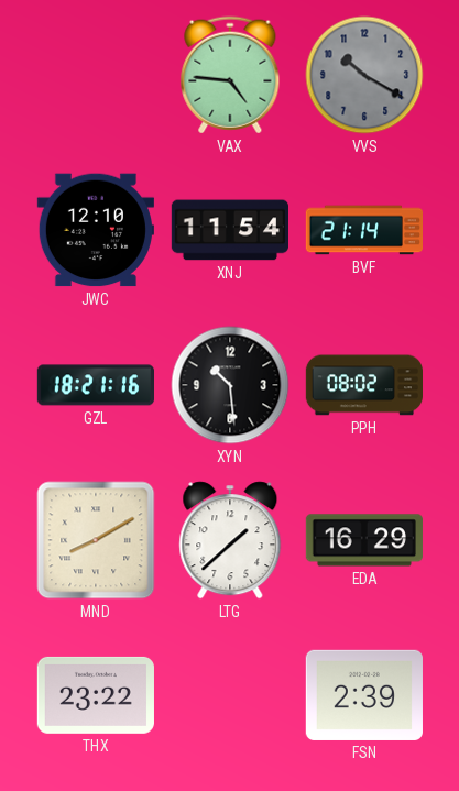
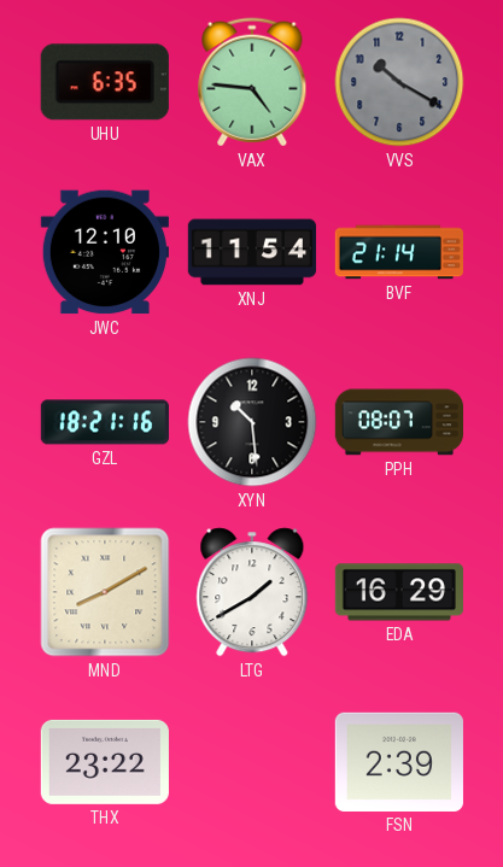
UHU: none -> 6:35 (105, 82)
PPH: 08:02 -> 08:07 (398, 422)
LTG: 1:38 -> 1:40 (252, 592)
